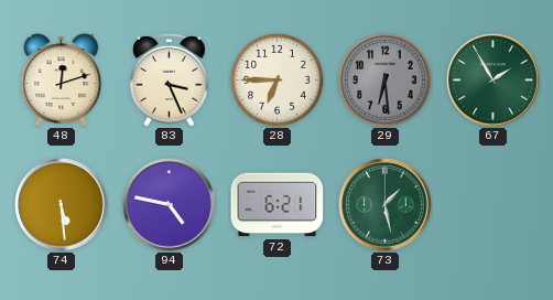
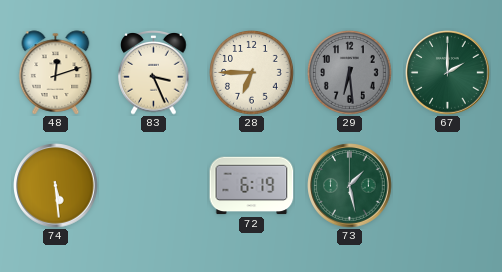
67: 1:55 -> 2:00 (448, 73)
94: 4:47 -> none (170, 205)
72: 6:21 -> 6:19 (252, 186)
